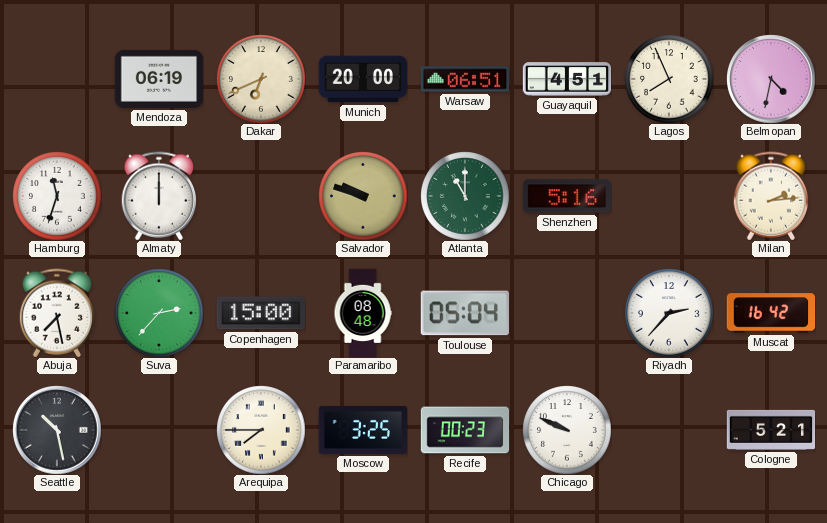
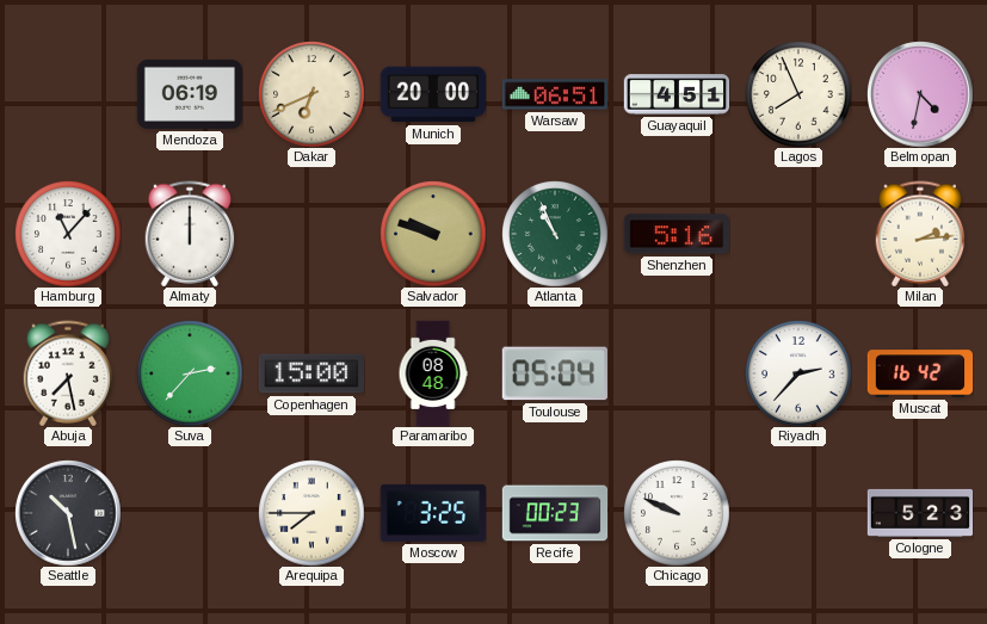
Hamburg: 11:33 -> 11:07 (68, 234)
Atlanta: 11:00 -> 10:56 (555, 234)
Cologne: 5:21 -> 5:23 (920, 513)
